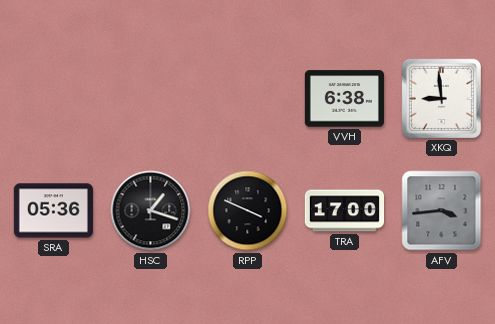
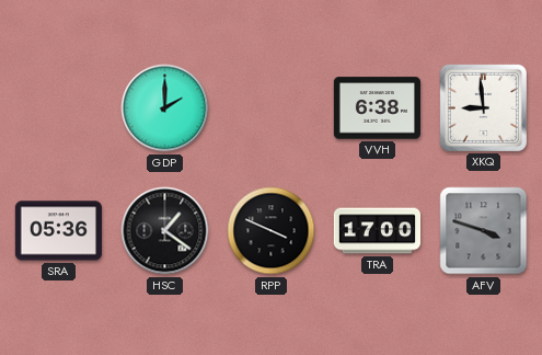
GDP: none -> 2:00 (165, 108)
HSC: 1:18 -> 1:21 (165, 231)
AFV: 3:44 -> 3:48 (484, 231)
